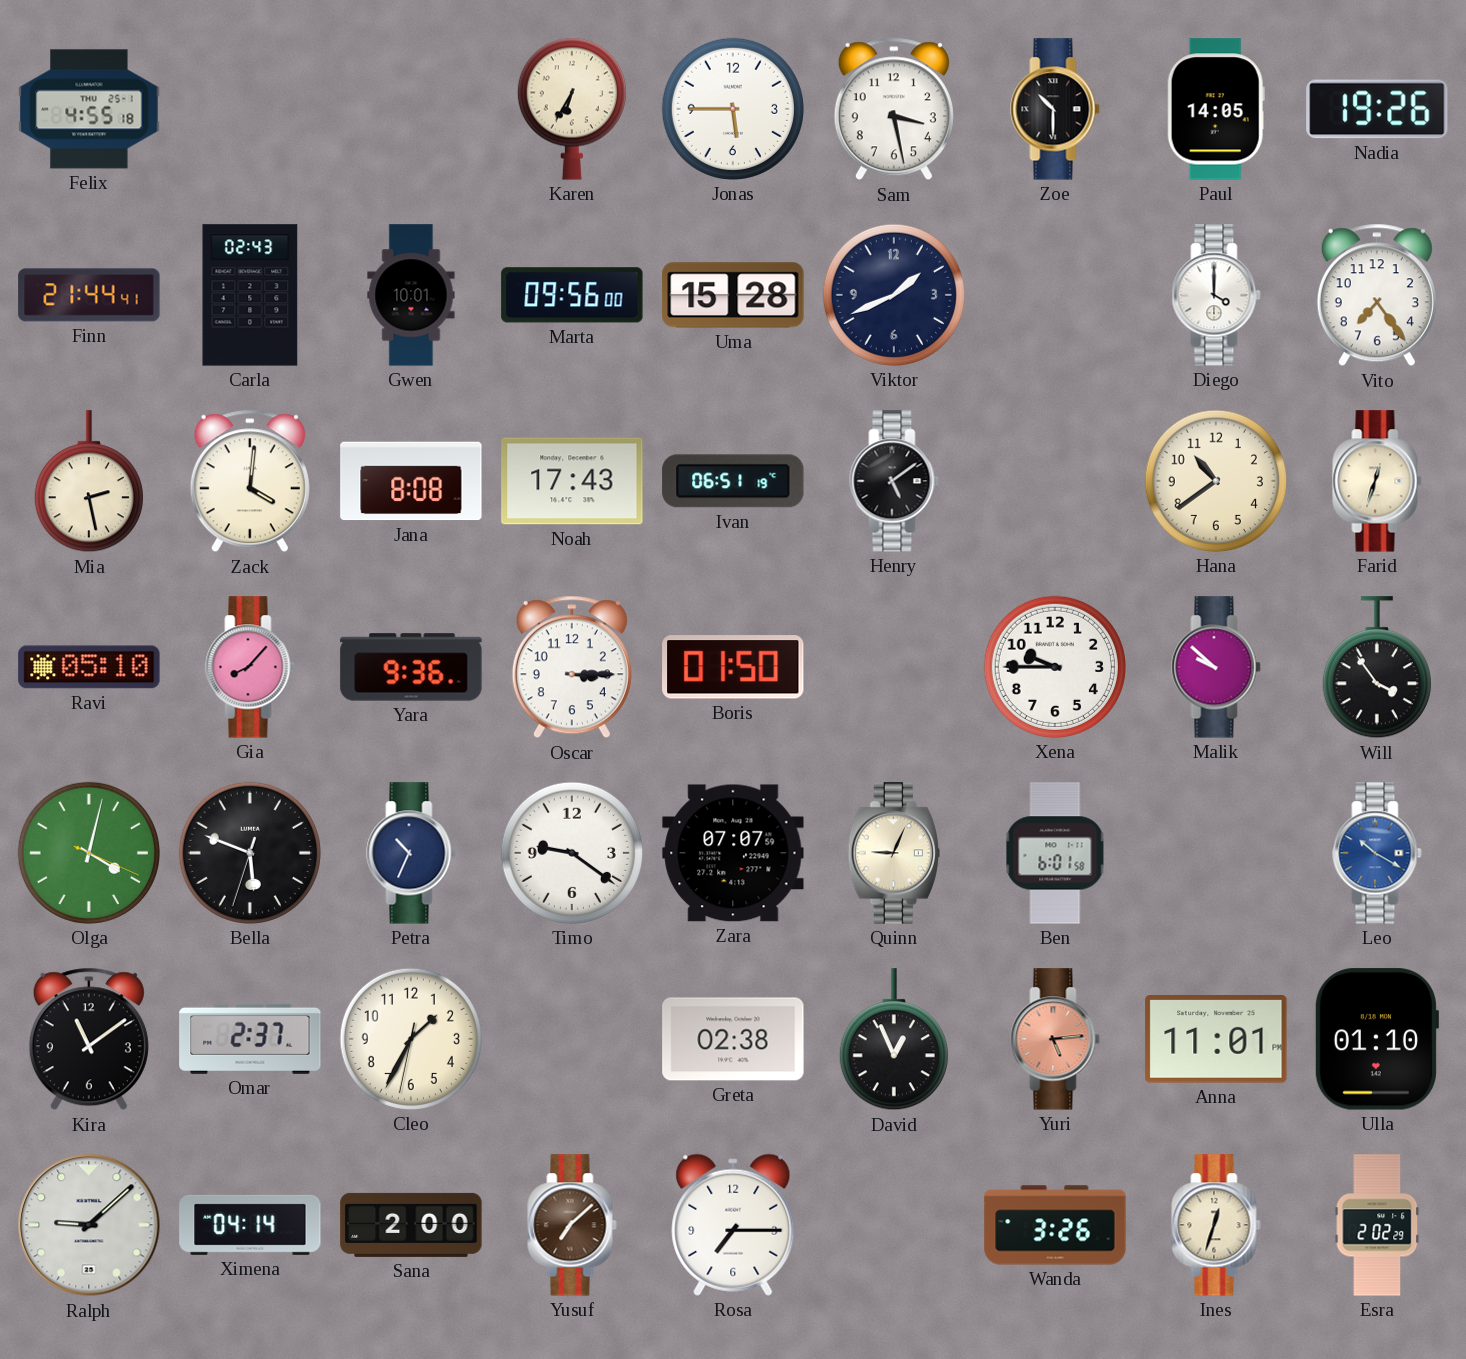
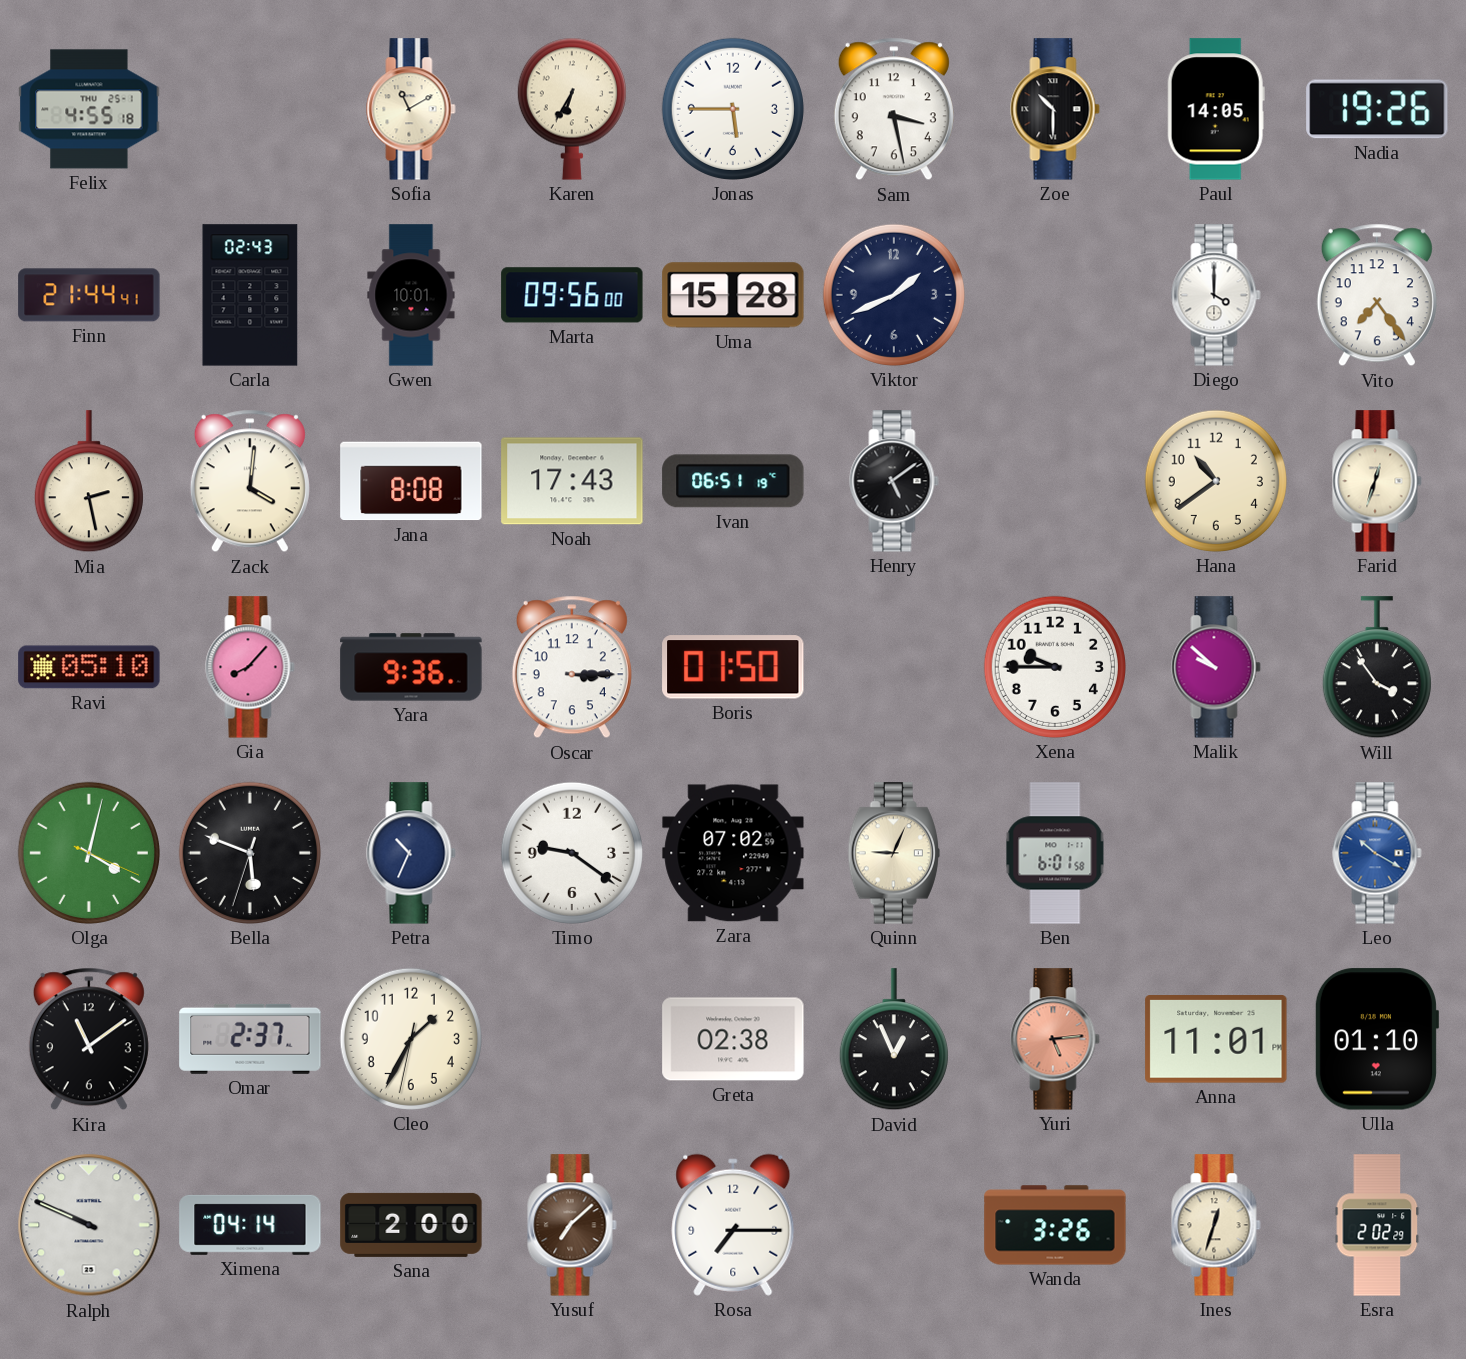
Sofia: none -> 11:10 (411, 109)
Zara: 07:07 -> 07:02 (733, 853)
Ralph: 9:08 -> 9:49 (89, 1225)
